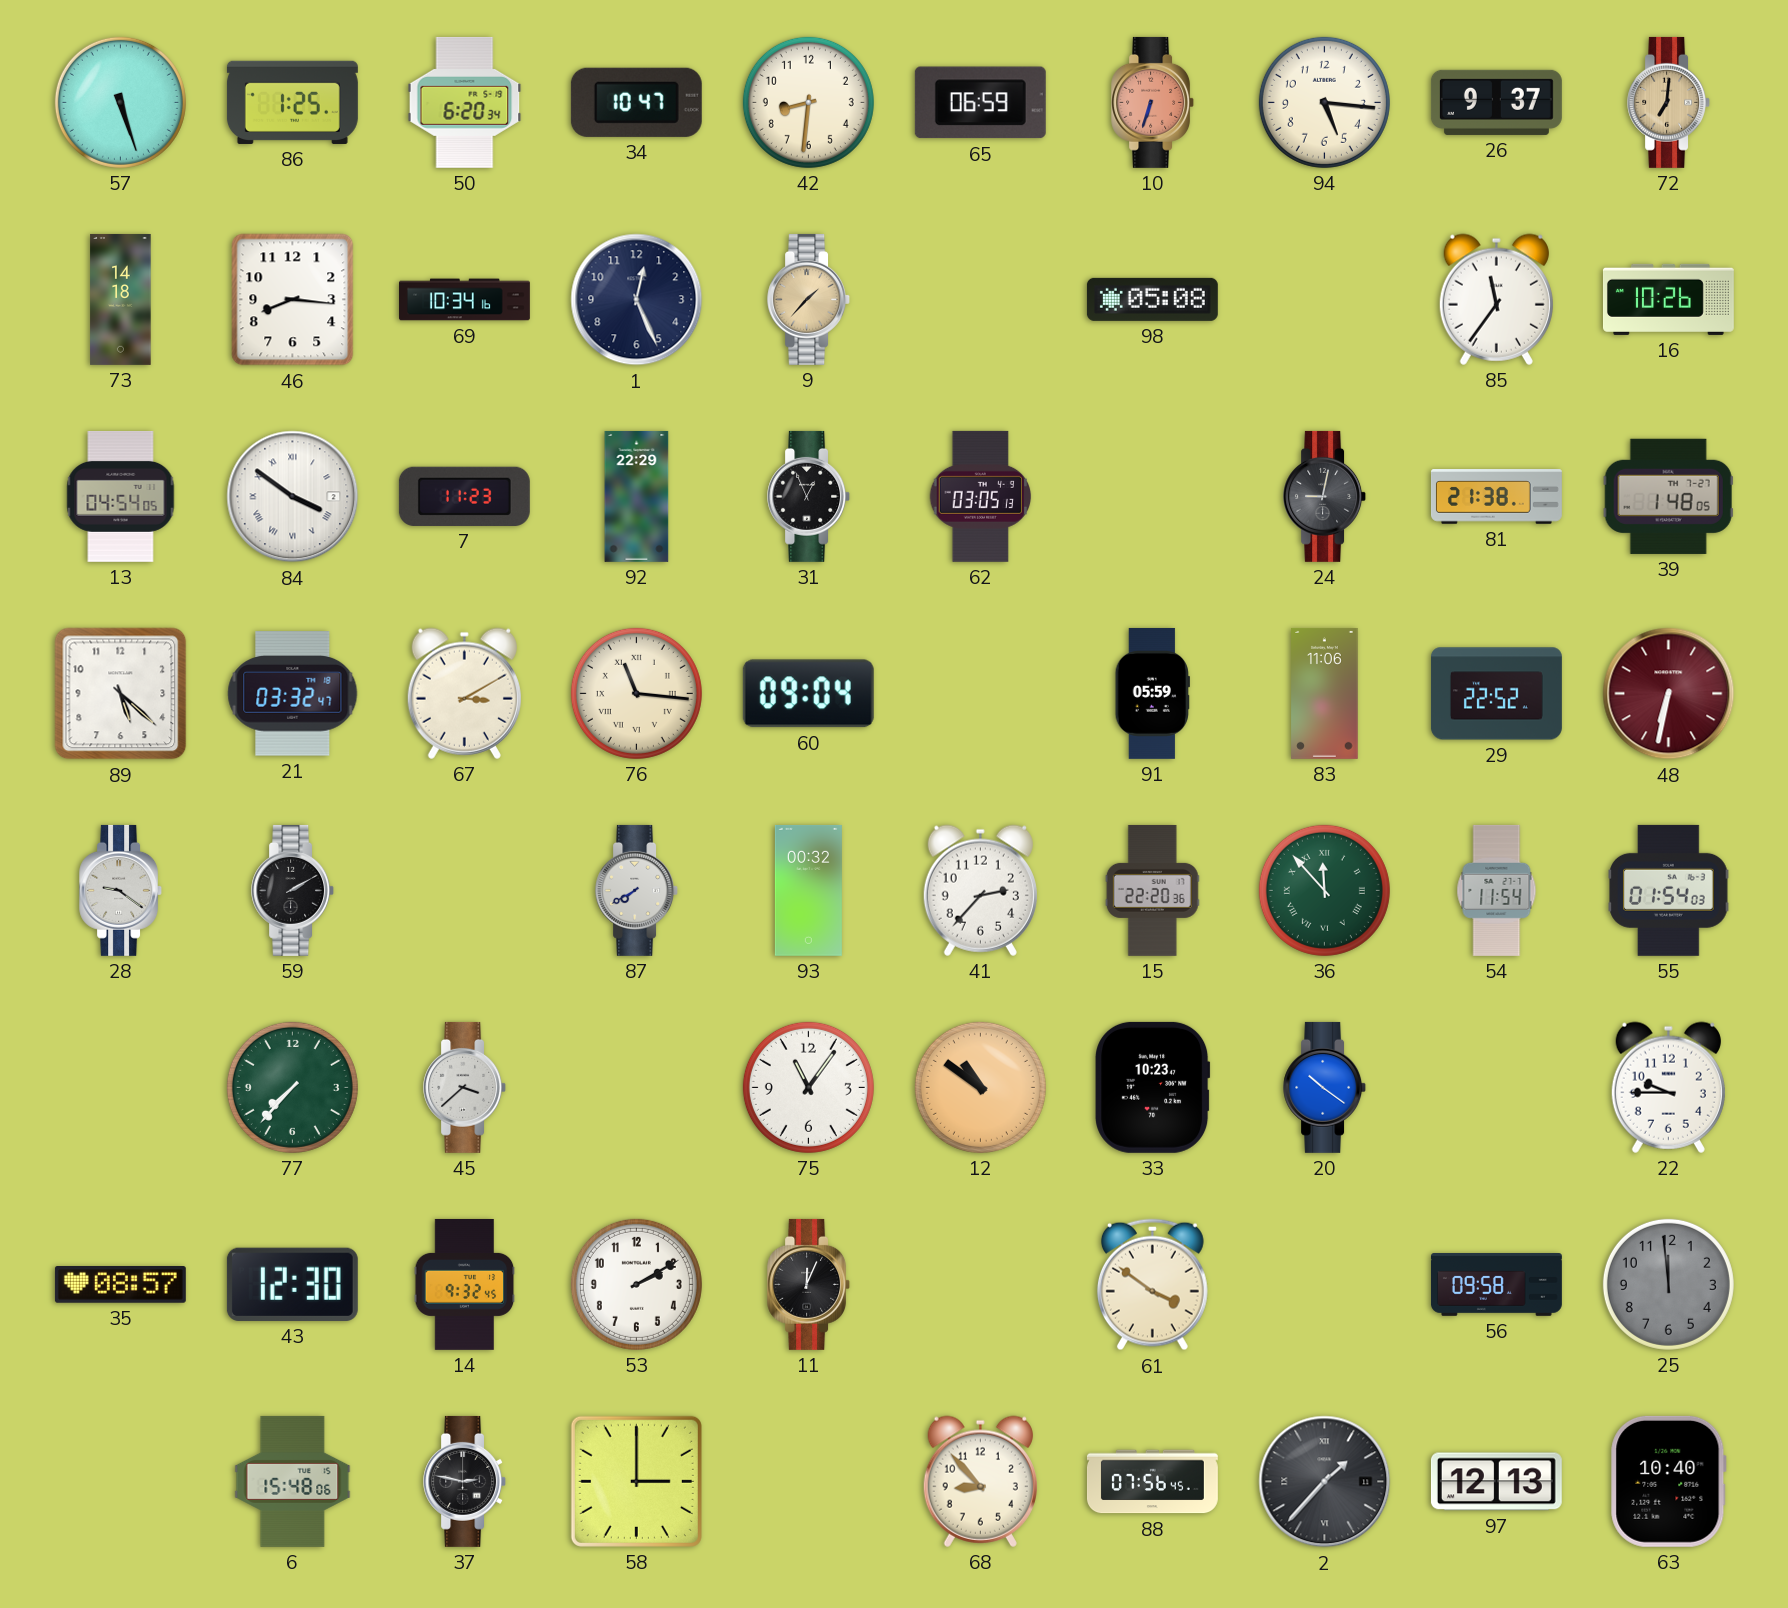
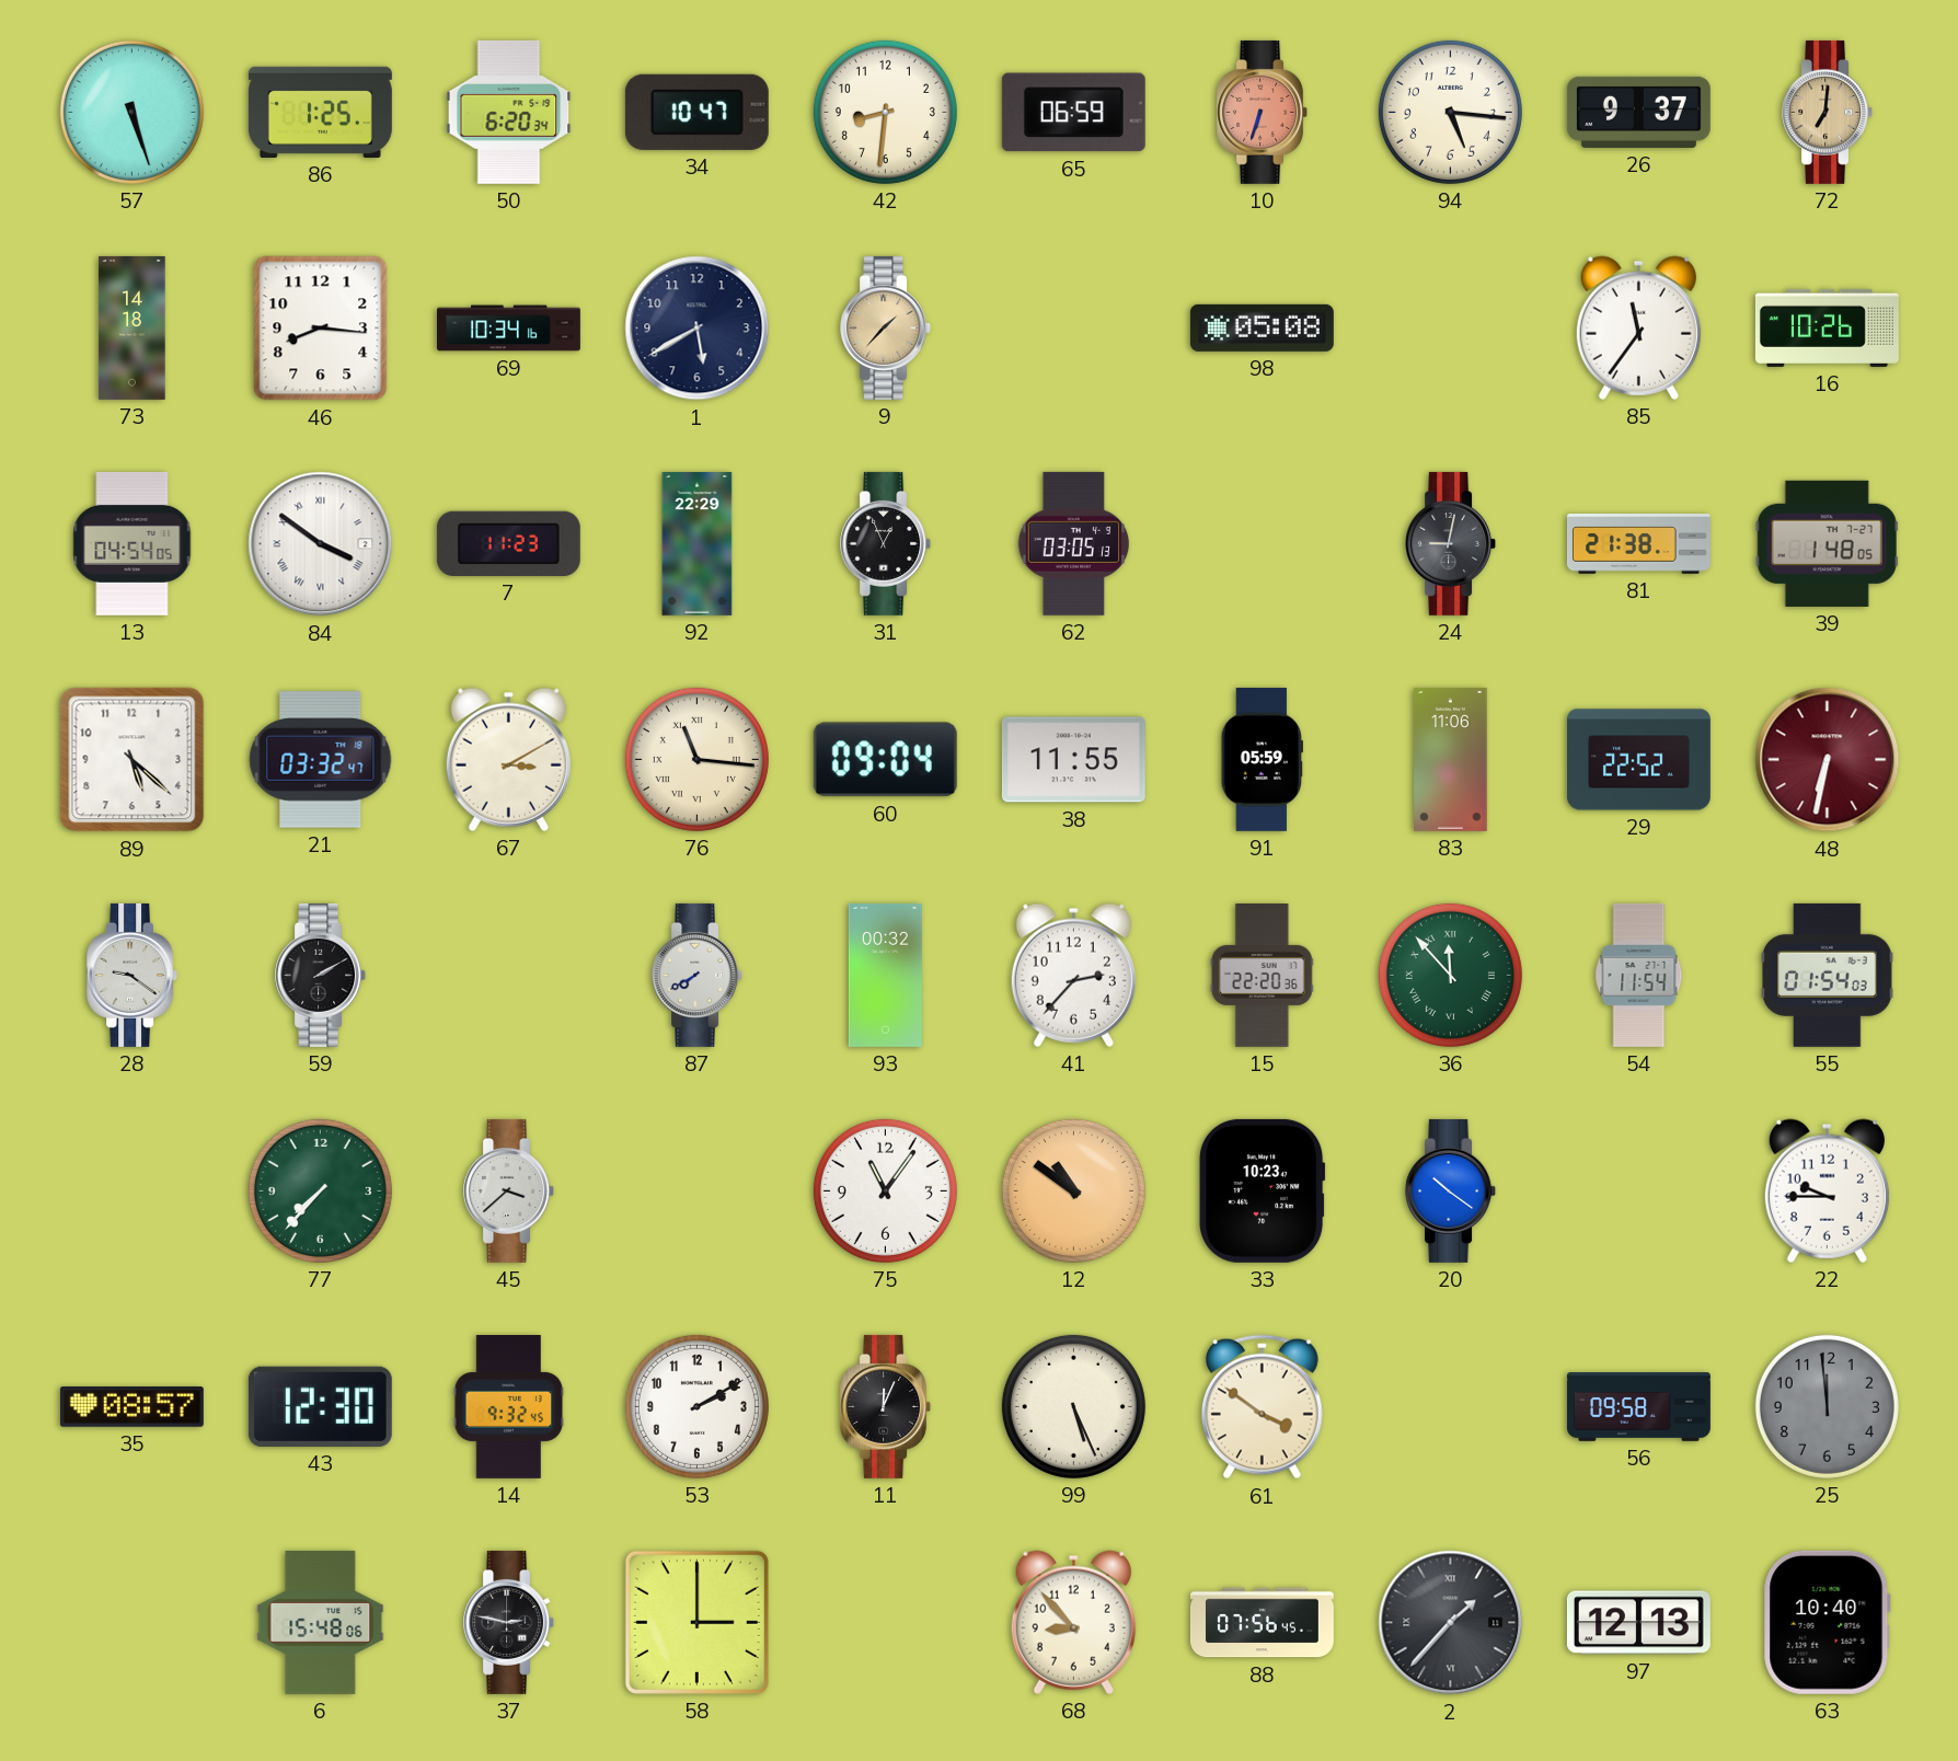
1: 12:26 -> 5:40 (698, 329)
38: none -> 11:55 (1073, 760)
99: none -> 5:26 (1073, 1406)
